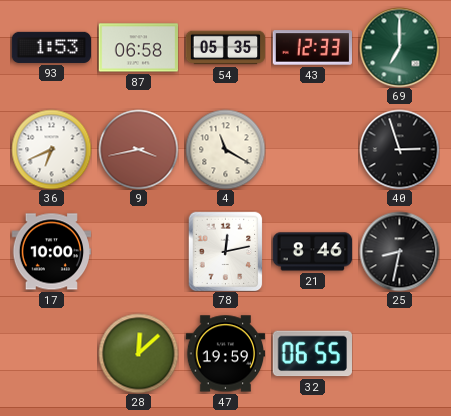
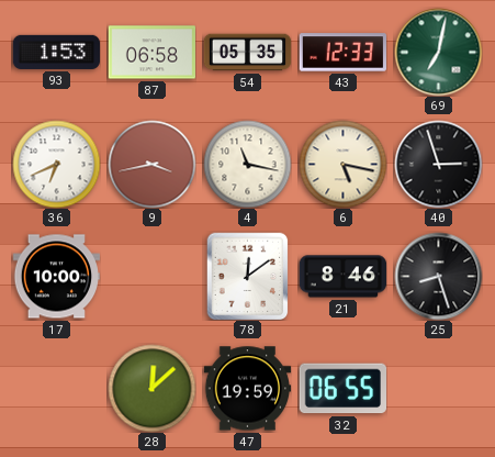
69: 7:00 -> 7:02 (438, 52)
4: 11:20 -> 11:17 (247, 164)
6: none -> 5:17 (342, 164)
78: 12:13 -> 12:09 (248, 276)
25: 8:32 -> 8:27 (438, 276)
